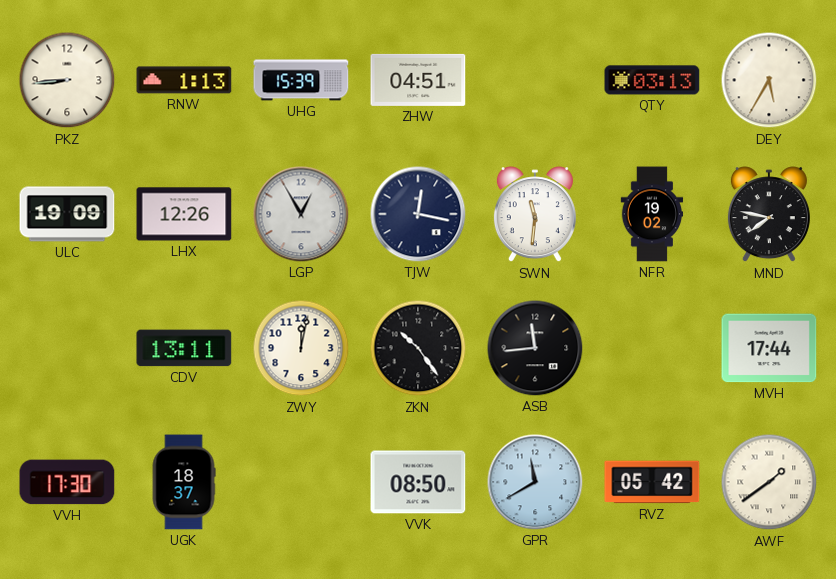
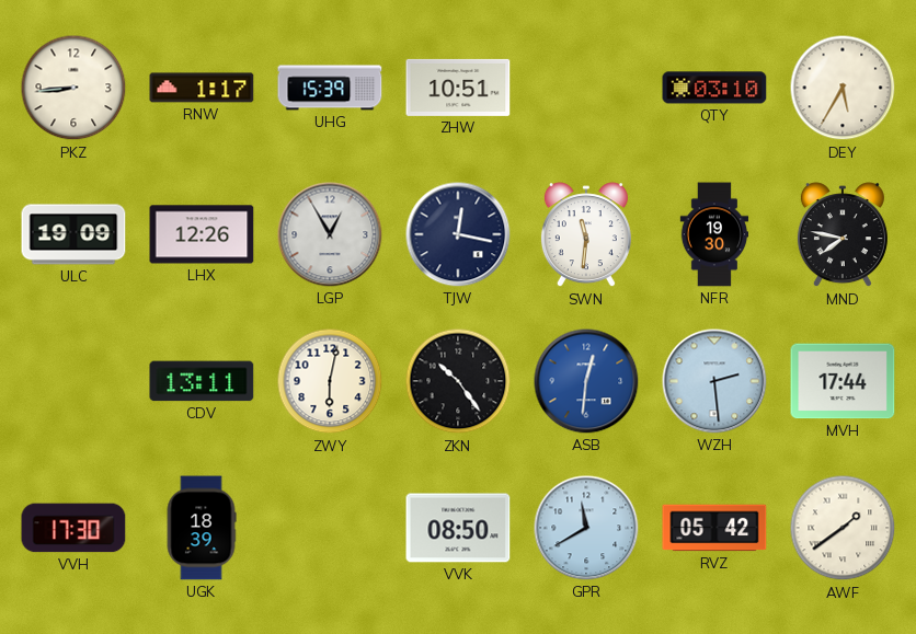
RNW: 1:13 -> 1:17 (202, 88)
ZHW: 04:51 -> 10:51 (458, 88)
QTY: 03:13 -> 03:10 (714, 88)
NFR: 19:02 -> 19:30 (714, 234)
ZWY: 12:02 -> 6:02 (330, 381)
ASB: 11:44 -> 12:31 (586, 381)
ASB dial: black -> blue (586, 381)
WZH: none -> 2:29 (714, 381)
UGK: 18:37 -> 18:39 (202, 528)
